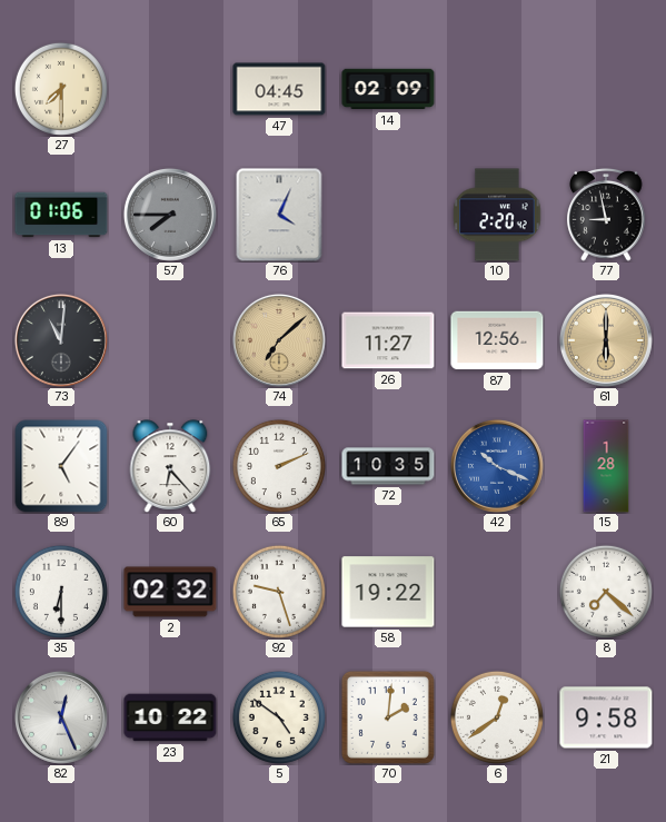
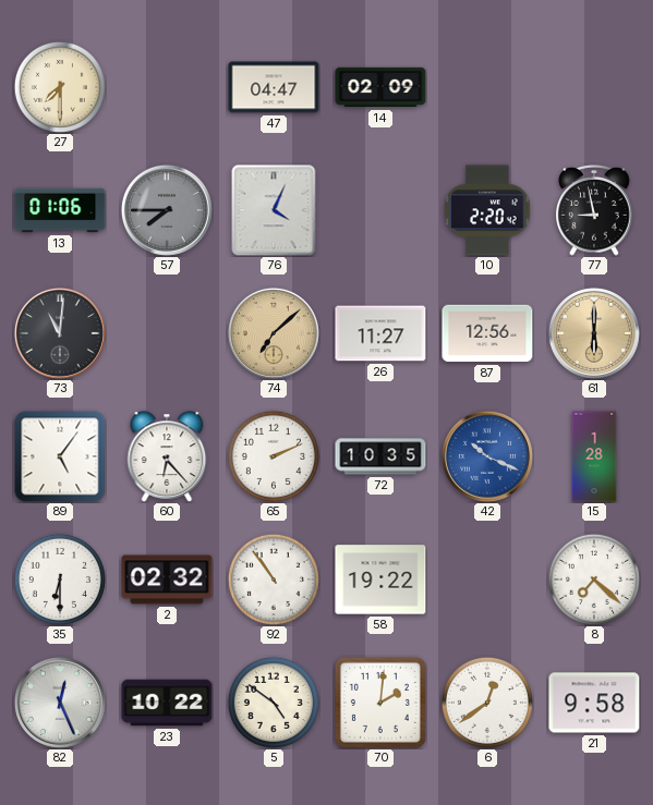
47: 04:45 -> 04:47 (274, 87)
92: 9:27 -> 10:54 (274, 580)
